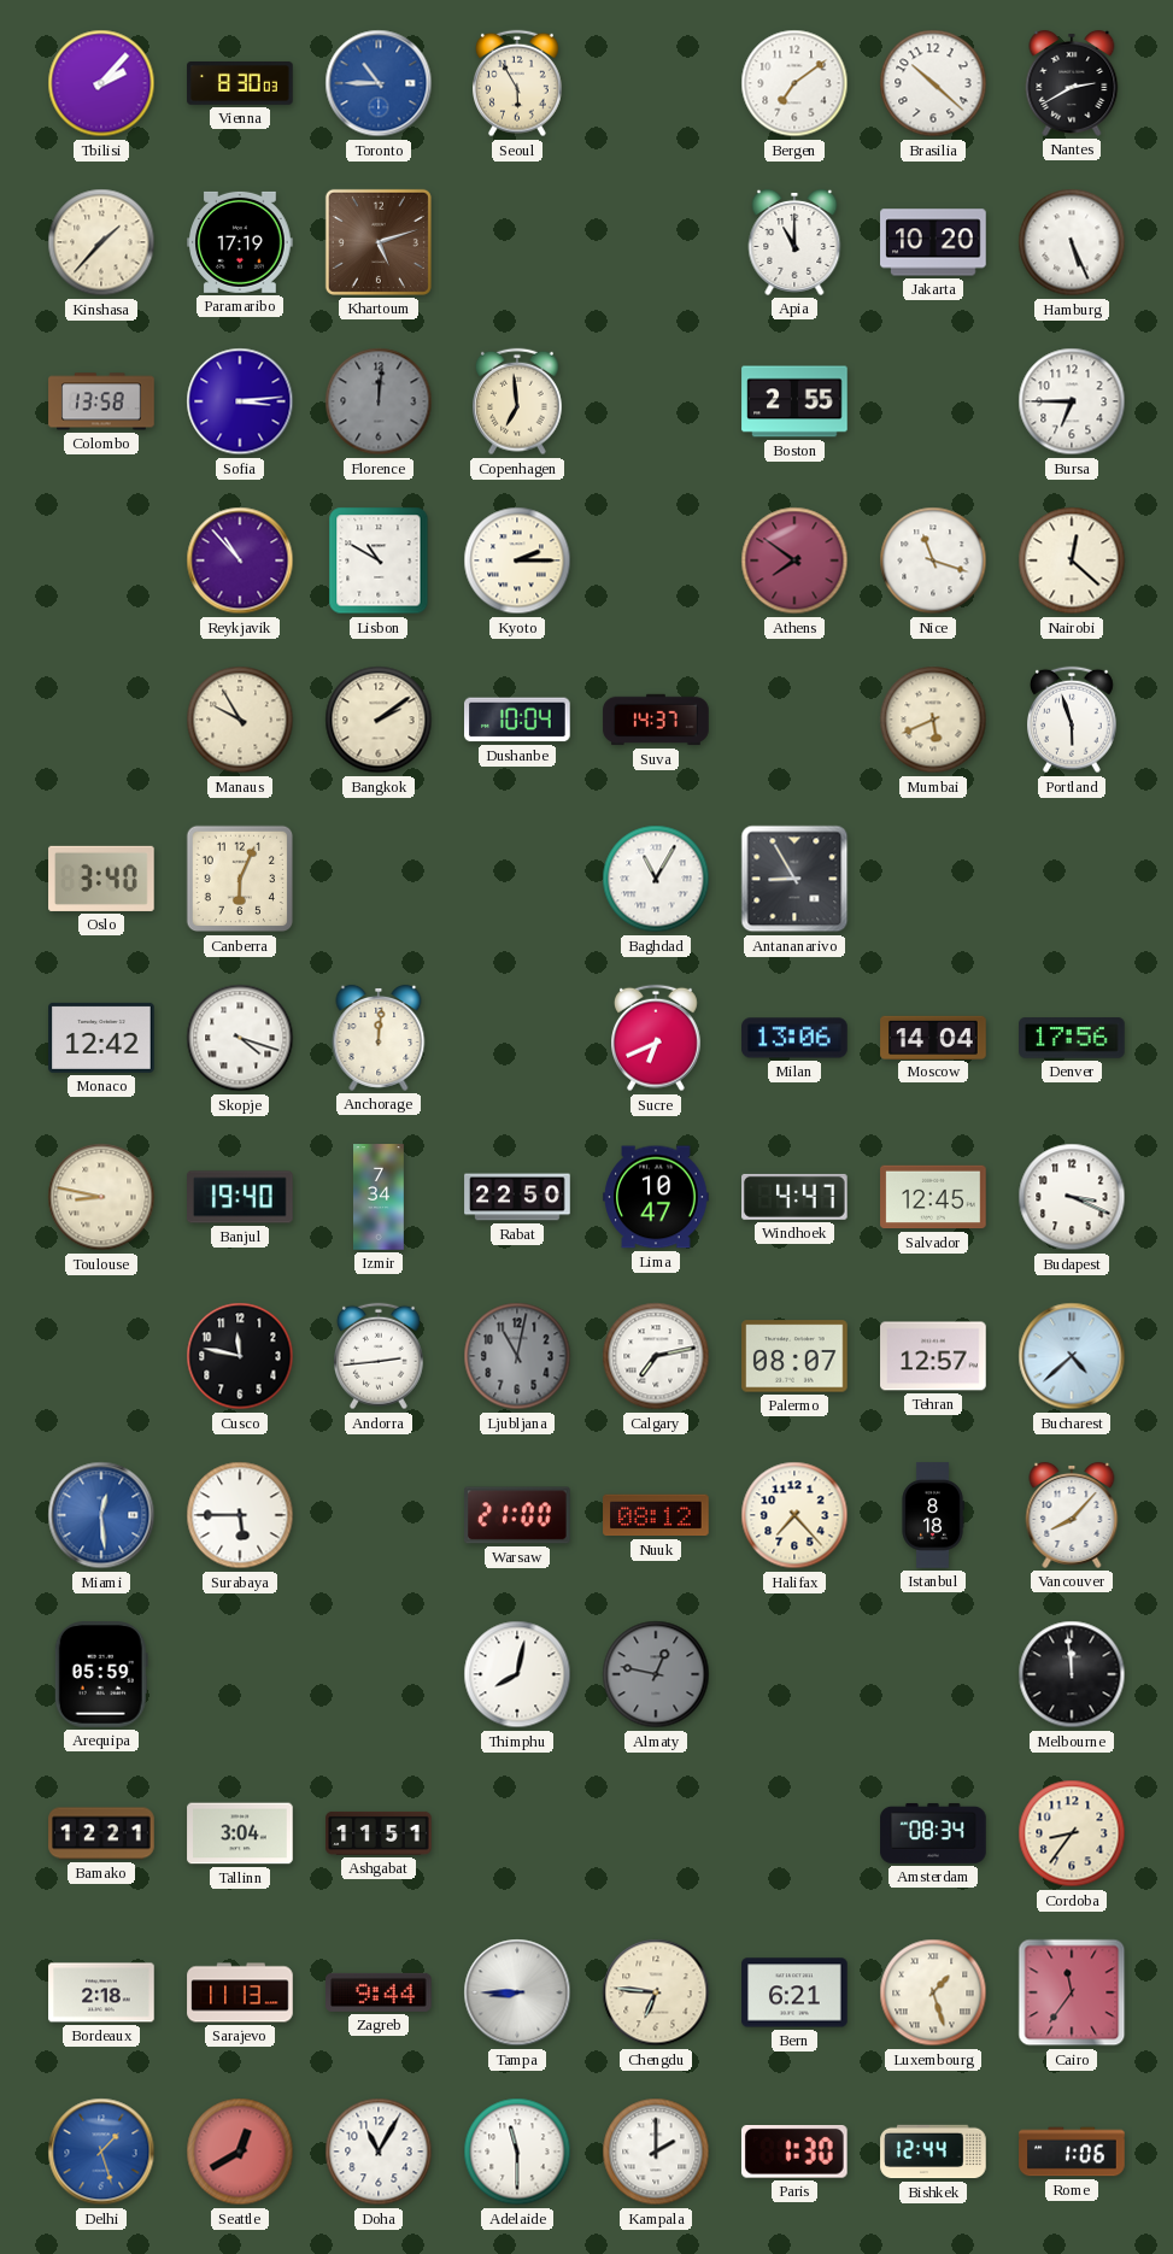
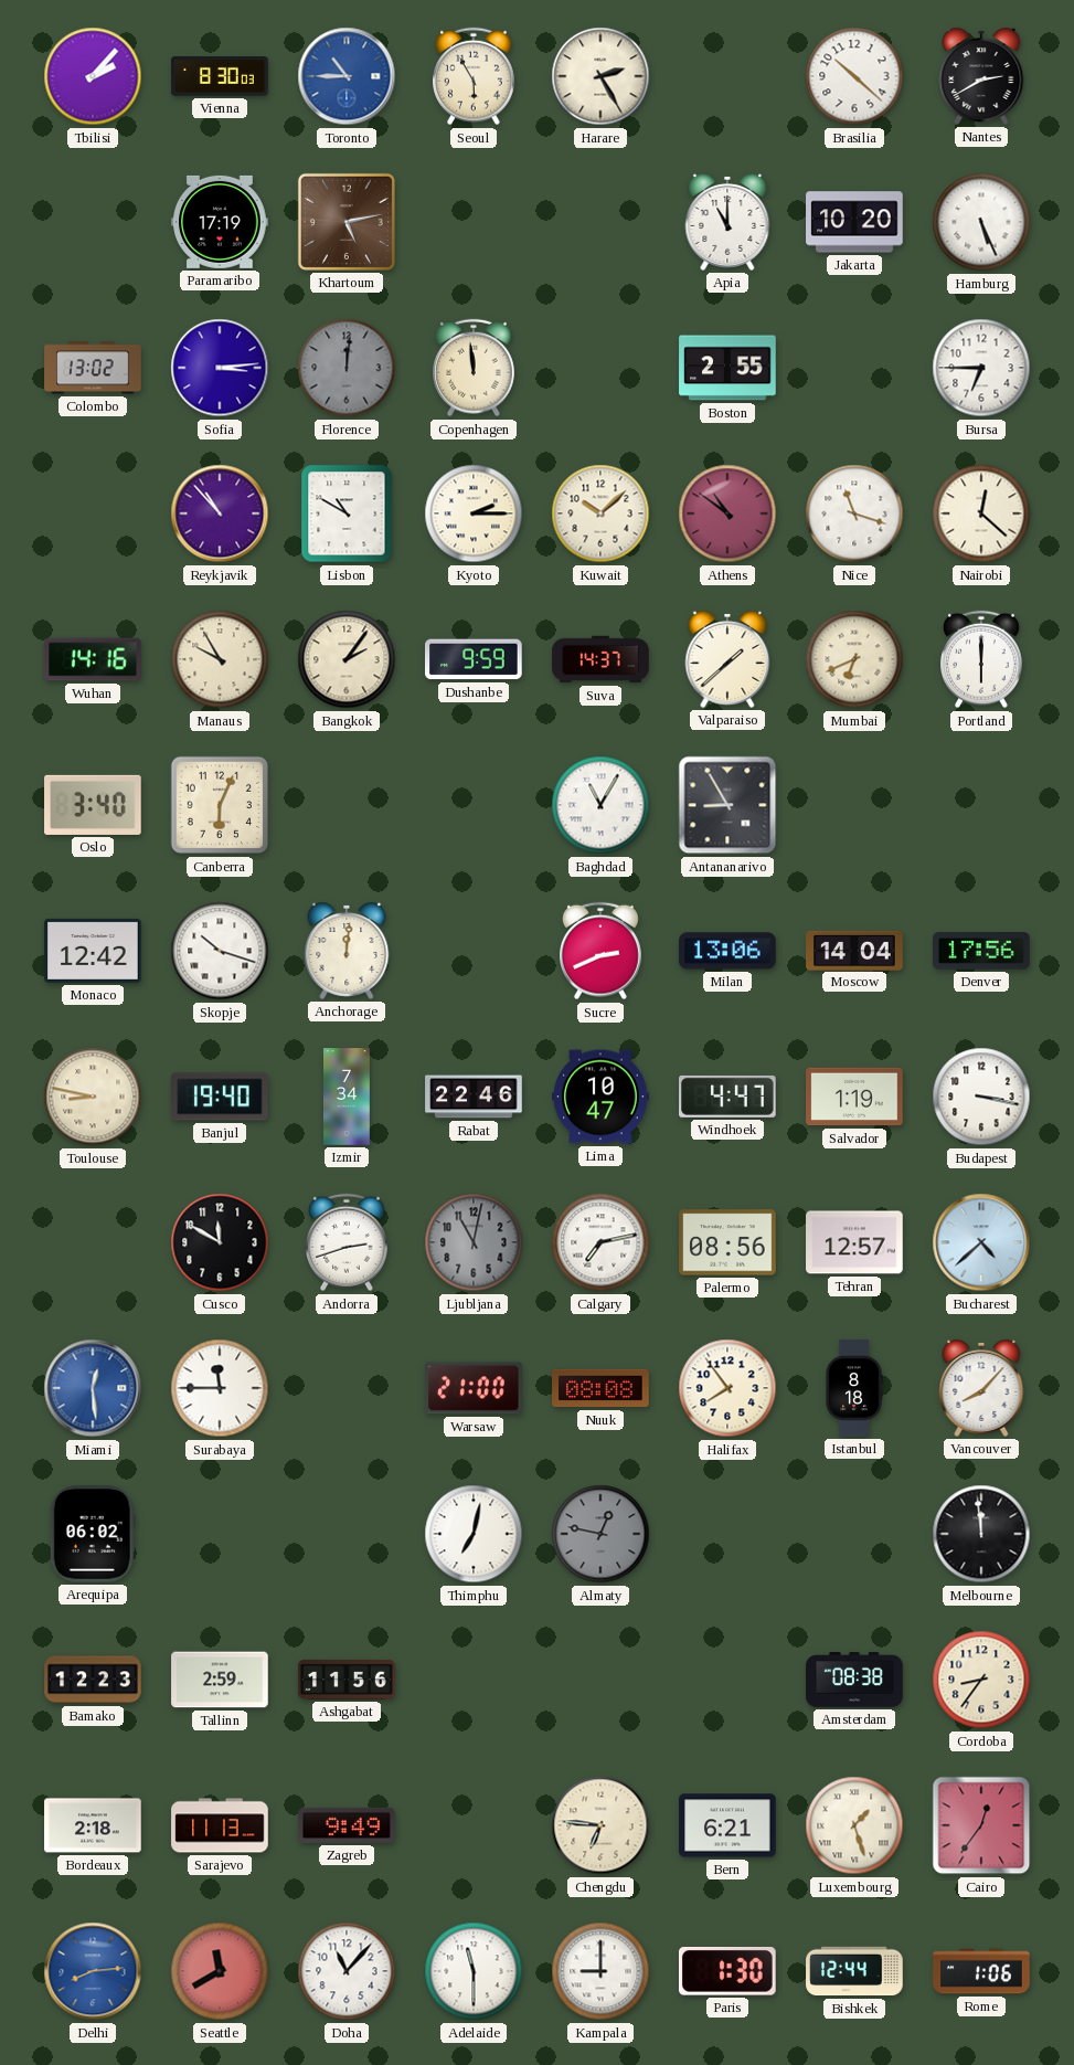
Harare: none -> 2:25 (600, 76)
Bergen: 7:09 -> none (794, 83)
Kinshasa: 1:37 -> none (101, 242)
Khartoum: 5:12 -> 5:13 (347, 222)
Colombo: 13:58 -> 13:02 (93, 368)
Copenhagen: 6:59 -> 11:59 (475, 368)
Kuwait: none -> 10:08 (600, 513)
Athens: 7:51 -> 10:51 (727, 513)
Wuhan: none -> 14:16 (94, 659)
Bangkok: 2:09 -> 2:06 (347, 659)
Dushanbe: 10:04 -> 9:59 (475, 659)
Valparaiso: none -> 1:38 (727, 659)
Mumbai: 5:41 -> 6:41 (854, 659)
Portland: 5:57 -> 6:00 (982, 659)
Skopje: 4:18 -> 10:18 (220, 951)
Sucre: 6:41 -> 2:41 (602, 951)
Rabat: 22:50 -> 22:46 (474, 1097)
Salvador: 12:45 -> 1:19 (854, 1097)
Budapest: 3:19 -> 3:17 (981, 1097)
Cusco: 11:47 -> 11:50 (220, 1242)
Andorra: 2:44 -> 2:42 (348, 1242)
Palermo: 08:07 -> 08:56 (727, 1242)
Surabaya: 5:45 -> 11:45 (220, 1388)
Nuuk: 08:12 -> 08:08 (600, 1388)
Halifax: 7:23 -> 7:54 (727, 1388)
Arequipa: 05:59 -> 06:02 (93, 1534)
Thimphu: 8:02 -> 7:02 (474, 1534)
Bamako: 12:21 -> 12:23 (93, 1680)
Tallinn: 3:04 -> 2:59 (220, 1680)
Ashgabat: 11:51 -> 11:56 (347, 1680)
Amsterdam: 08:34 -> 08:38 (854, 1680)
Zagreb: 9:44 -> 9:49 (347, 1825)
Tampa: 8:45 -> none (517, 1992)
Cairo: 11:36 -> 12:36 (981, 1825)
Delhi: 1:27 -> 8:14 (93, 1971)
Seattle: 12:40 -> 11:40 (220, 1971)
Doha: 11:05 -> 11:07 (347, 1971)
Kampala: 2:00 -> 9:00 (600, 1971)
